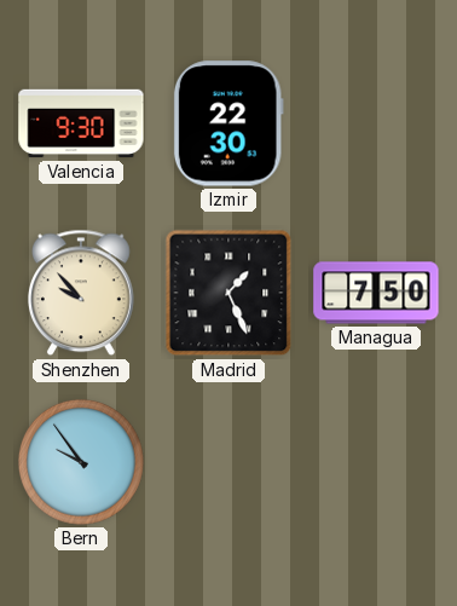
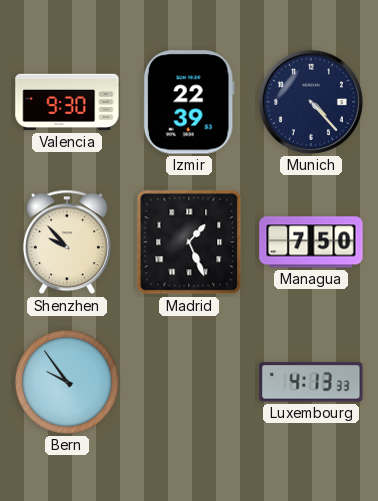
Izmir: 22:30 -> 22:39 (189, 102)
Munich: none -> 4:23 (311, 102)
Luxembourg: none -> 4:13 (311, 382)
